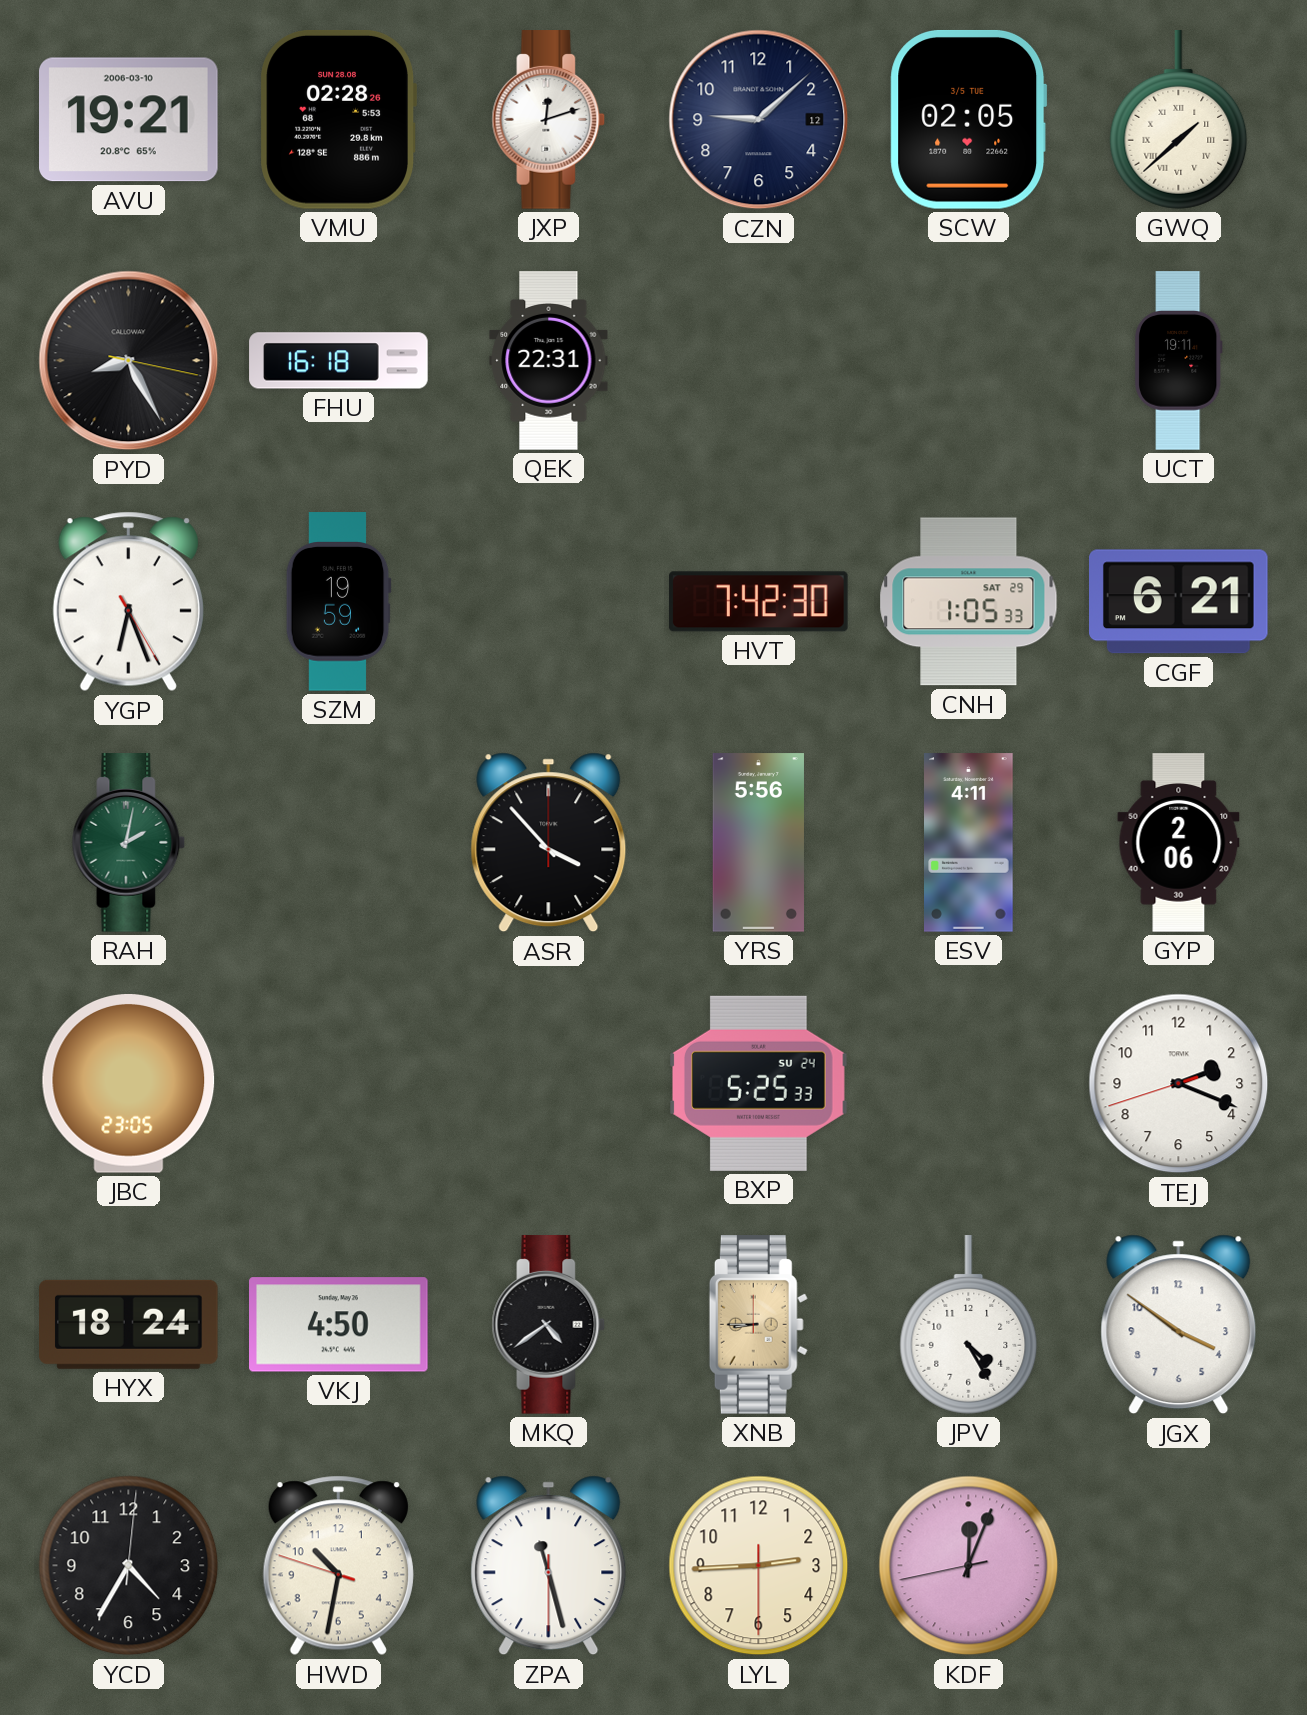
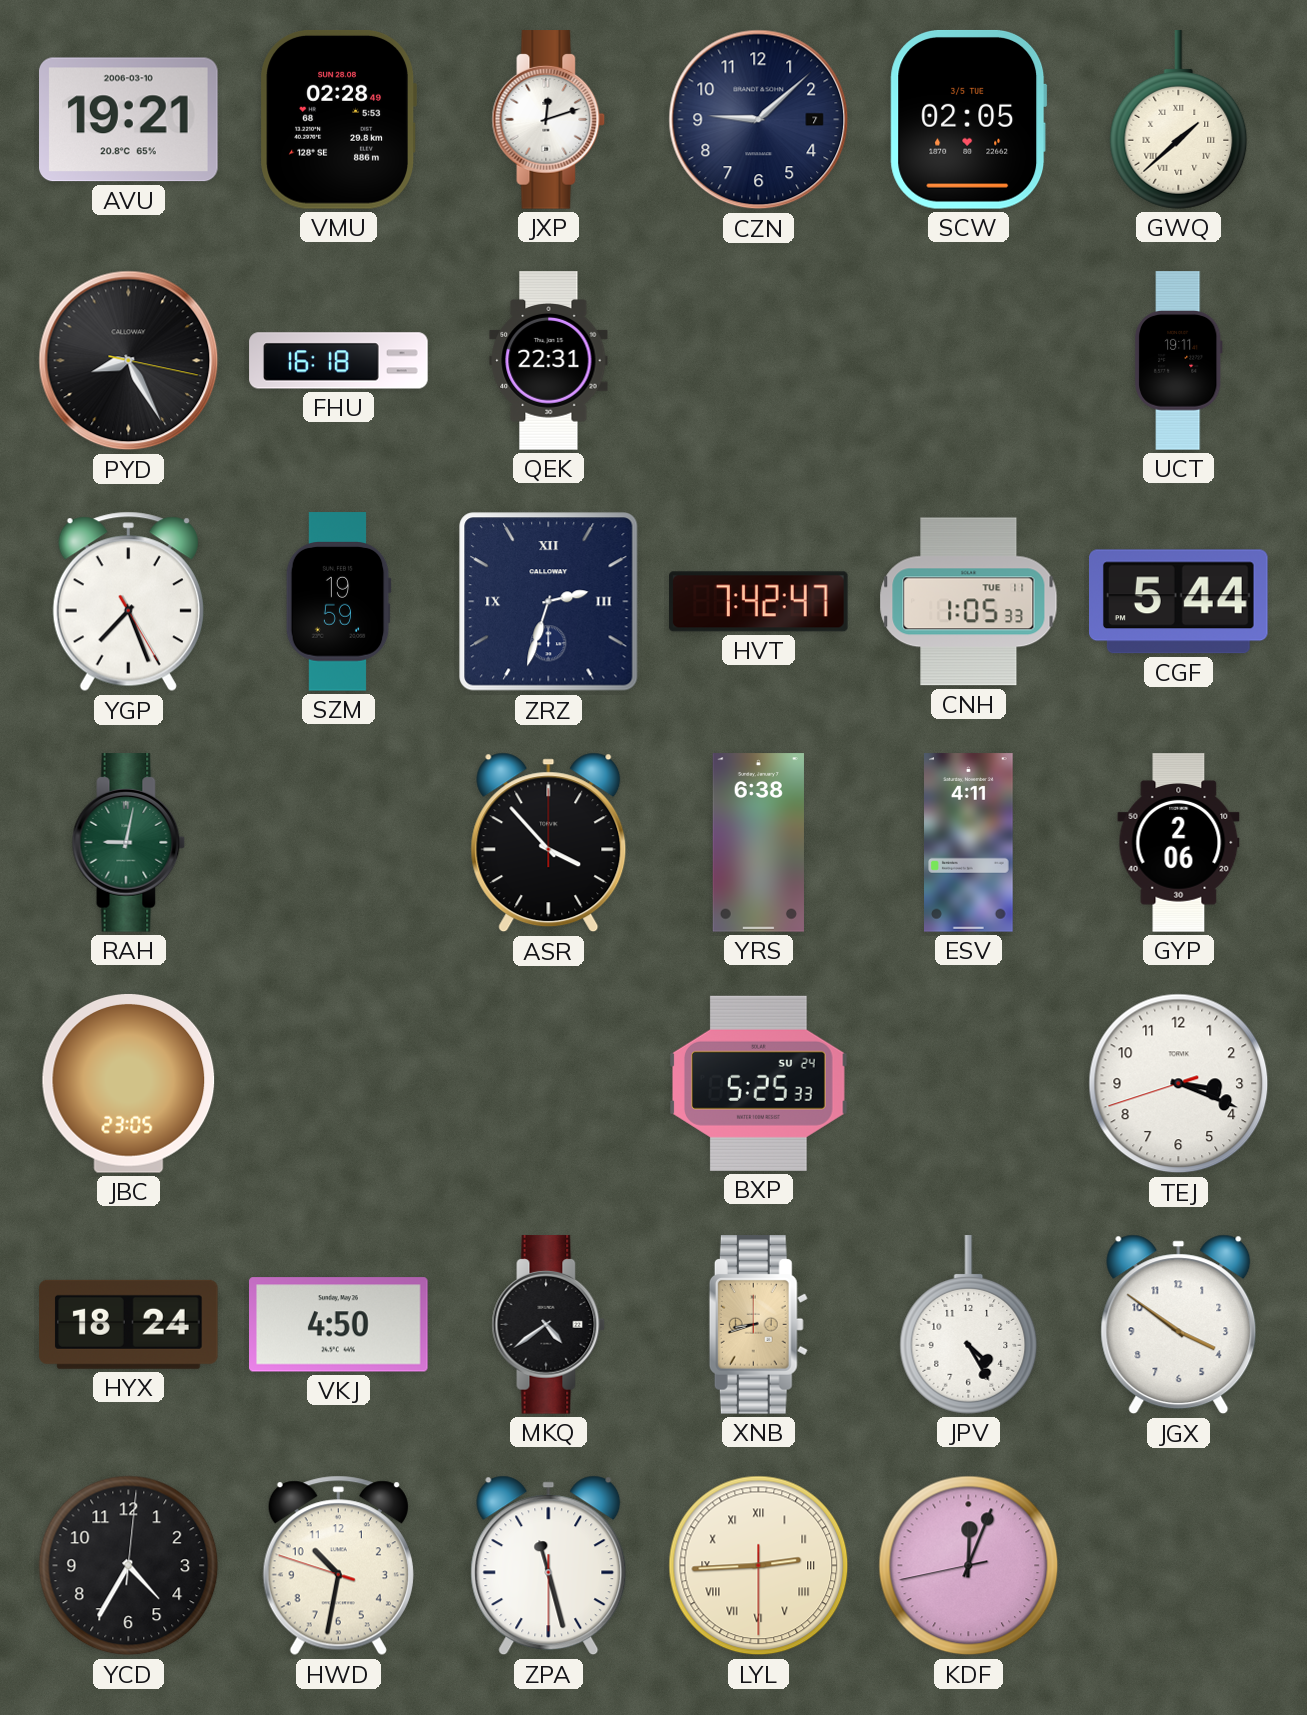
VMU: 02:28:26 -> 02:28:49 (338, 119)
CZN date: 12 -> 7 (759, 120)
YGP: 6:26 -> 7:26 (128, 602)
ZRZ: none -> 2:33 (549, 602)
HVT: 7:42:30 -> 7:42:47 (759, 602)
CNH date: SAT 29 -> TUE 11 (969, 602)
CGF: 6:21 -> 5:44 (1179, 602)
RAH: 2:02 -> 9:02 (129, 843)
YRS: 5:56 -> 6:38 (758, 843)
TEJ: 2:18 -> 3:18 (1179, 1084)
XNB: 8:45 -> 8:42 (758, 1325)
LYL numerals: Arabic -> Roman (759, 1566)
